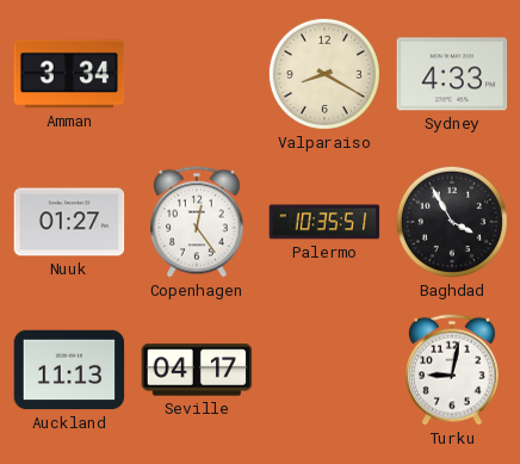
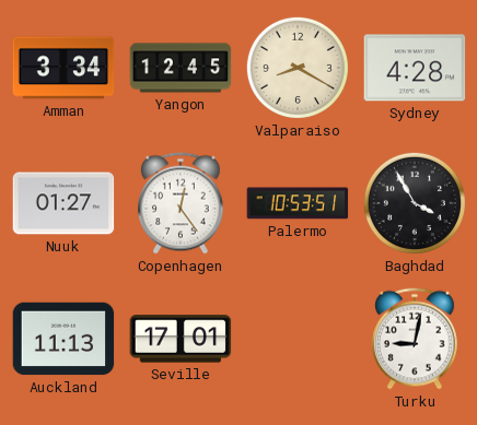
Yangon: none -> 12:45 (181, 68)
Sydney: 4:33 -> 4:28 (415, 68)
Palermo: 10:35 -> 10:53 (298, 203)
Seville: 04:17 -> 17:01 (181, 339)
